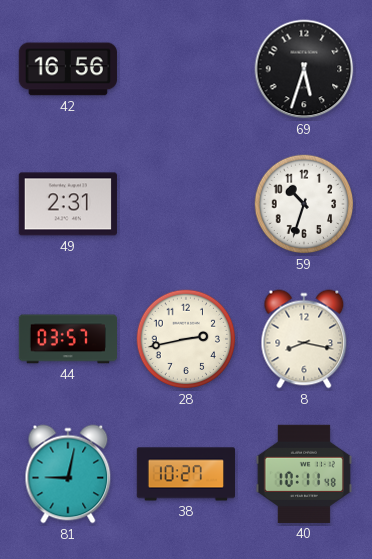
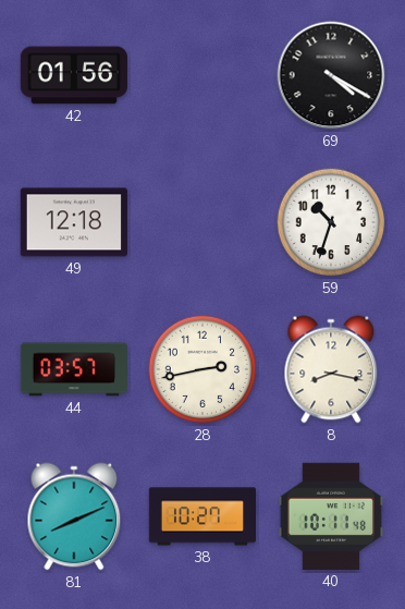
42: 16:56 -> 01:56 (74, 75)
69: 5:33 -> 4:20 (331, 75)
49: 2:31 -> 12:18 (74, 222)
81: 9:02 -> 8:11 (74, 516)
